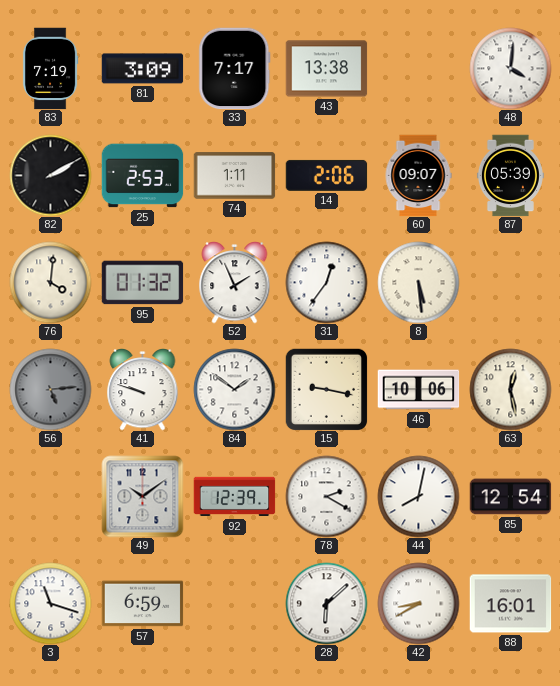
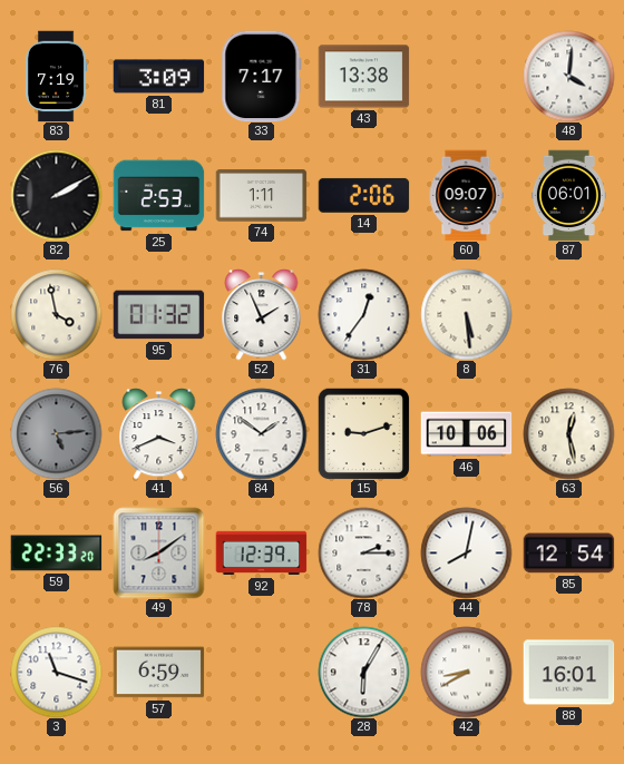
87: 05:39 -> 06:01 (568, 195)
76: 4:01 -> 3:58 (56, 314)
41: 9:48 -> 3:41 (159, 434)
15: 9:17 -> 9:12 (363, 433)
59: none -> 22:33 (56, 554)
49: 10:09 -> 8:09 (158, 552)
78: 2:20 -> 2:15 (363, 552)
28: 6:08 -> 6:05 (363, 672)
